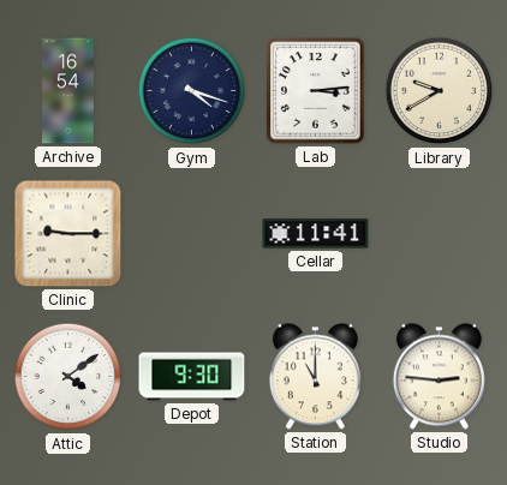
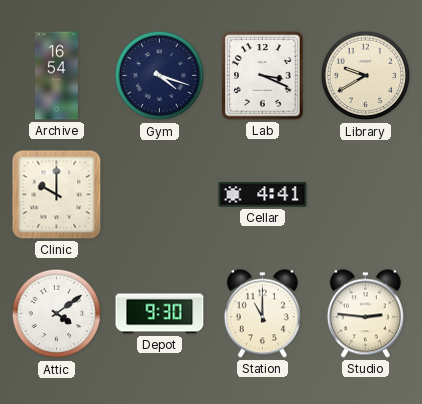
Lab: 3:14 -> 3:19 (263, 76)
Clinic: 9:15 -> 10:00 (57, 195)
Cellar: 11:41 -> 4:41 (263, 195)
